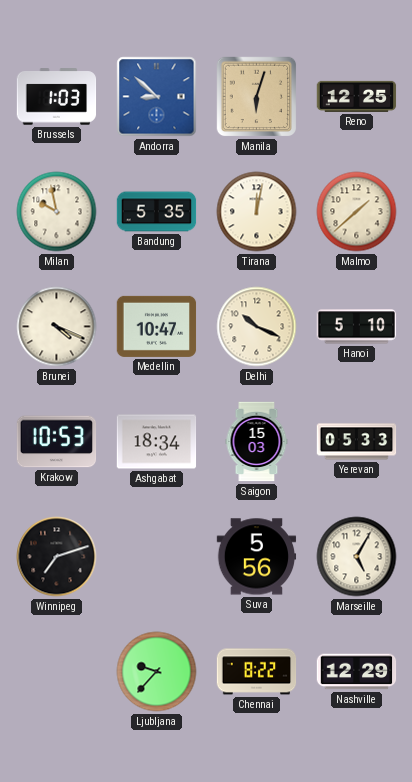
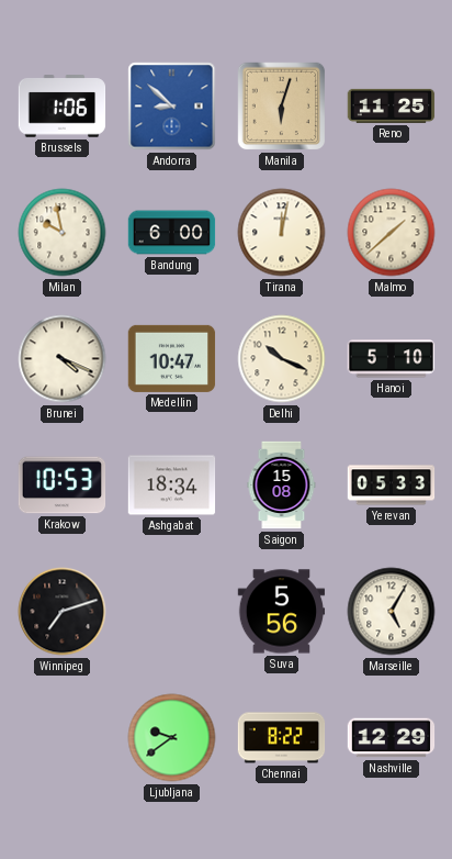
Brussels: 1:03 -> 1:06 (63, 107)
Reno: 12:25 -> 11:25 (392, 105)
Bandung: 5:35 -> 6:00 (172, 233)
Saigon: 15:03 -> 15:08 (282, 486)
Ljubljana: 9:37 -> 9:39 (172, 738)
